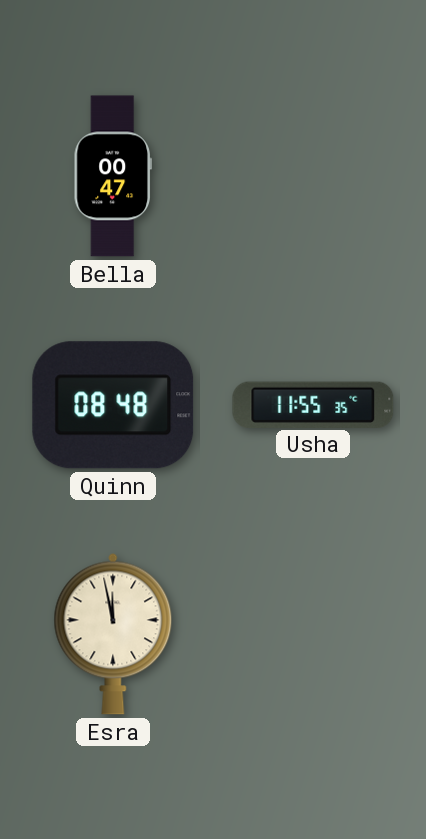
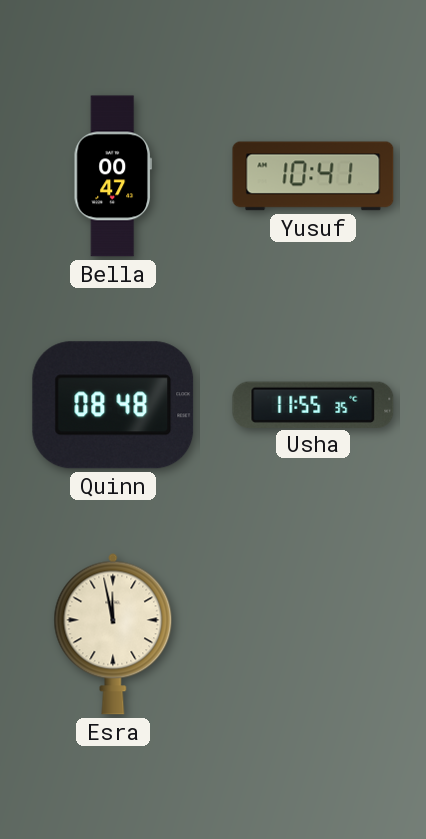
Yusuf: none -> 10:41 (313, 176)
